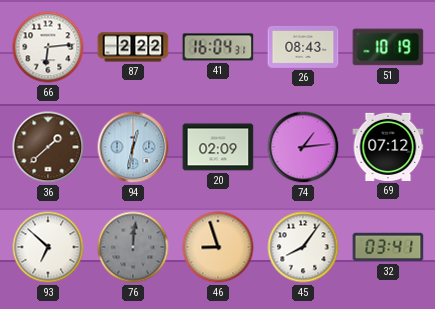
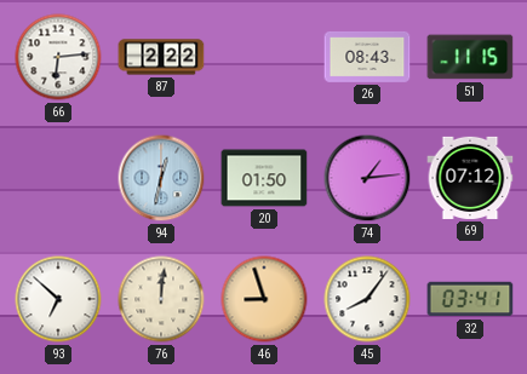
41: 16:04 -> none (218, 47)
51: 10:19 -> 11:15 (470, 57)
36: 1:38 -> none (48, 147)
20: 02:09 -> 01:50 (264, 178)
76 dial: grey -> cream (161, 299)
